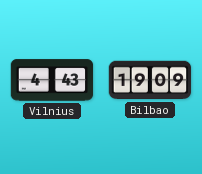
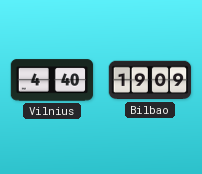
Vilnius: 4:43 -> 4:40 (52, 80)
